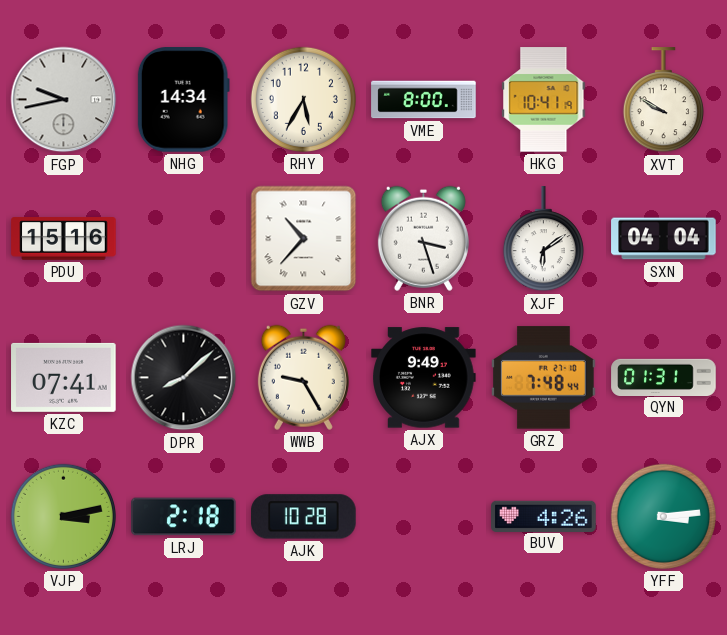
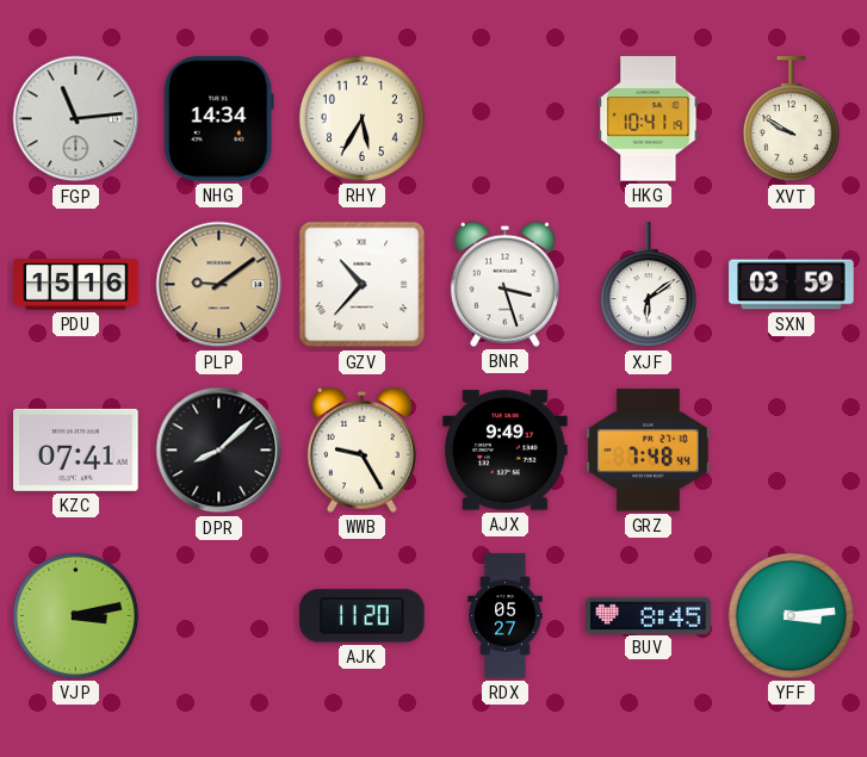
FGP: 9:43 -> 11:14 (76, 119)
VME: 8:00 -> none (424, 100)
PLP: none -> 9:09 (219, 285)
SXN: 04:04 -> 03:59 (792, 285)
QYN: 01:31 -> none (664, 377)
LRJ: 2:18 -> none (184, 517)
AJK: 10:28 -> 11:20 (363, 616)
RDX: none -> 05:27 (506, 616)
BUV: 4:26 -> 8:45 (649, 615)
